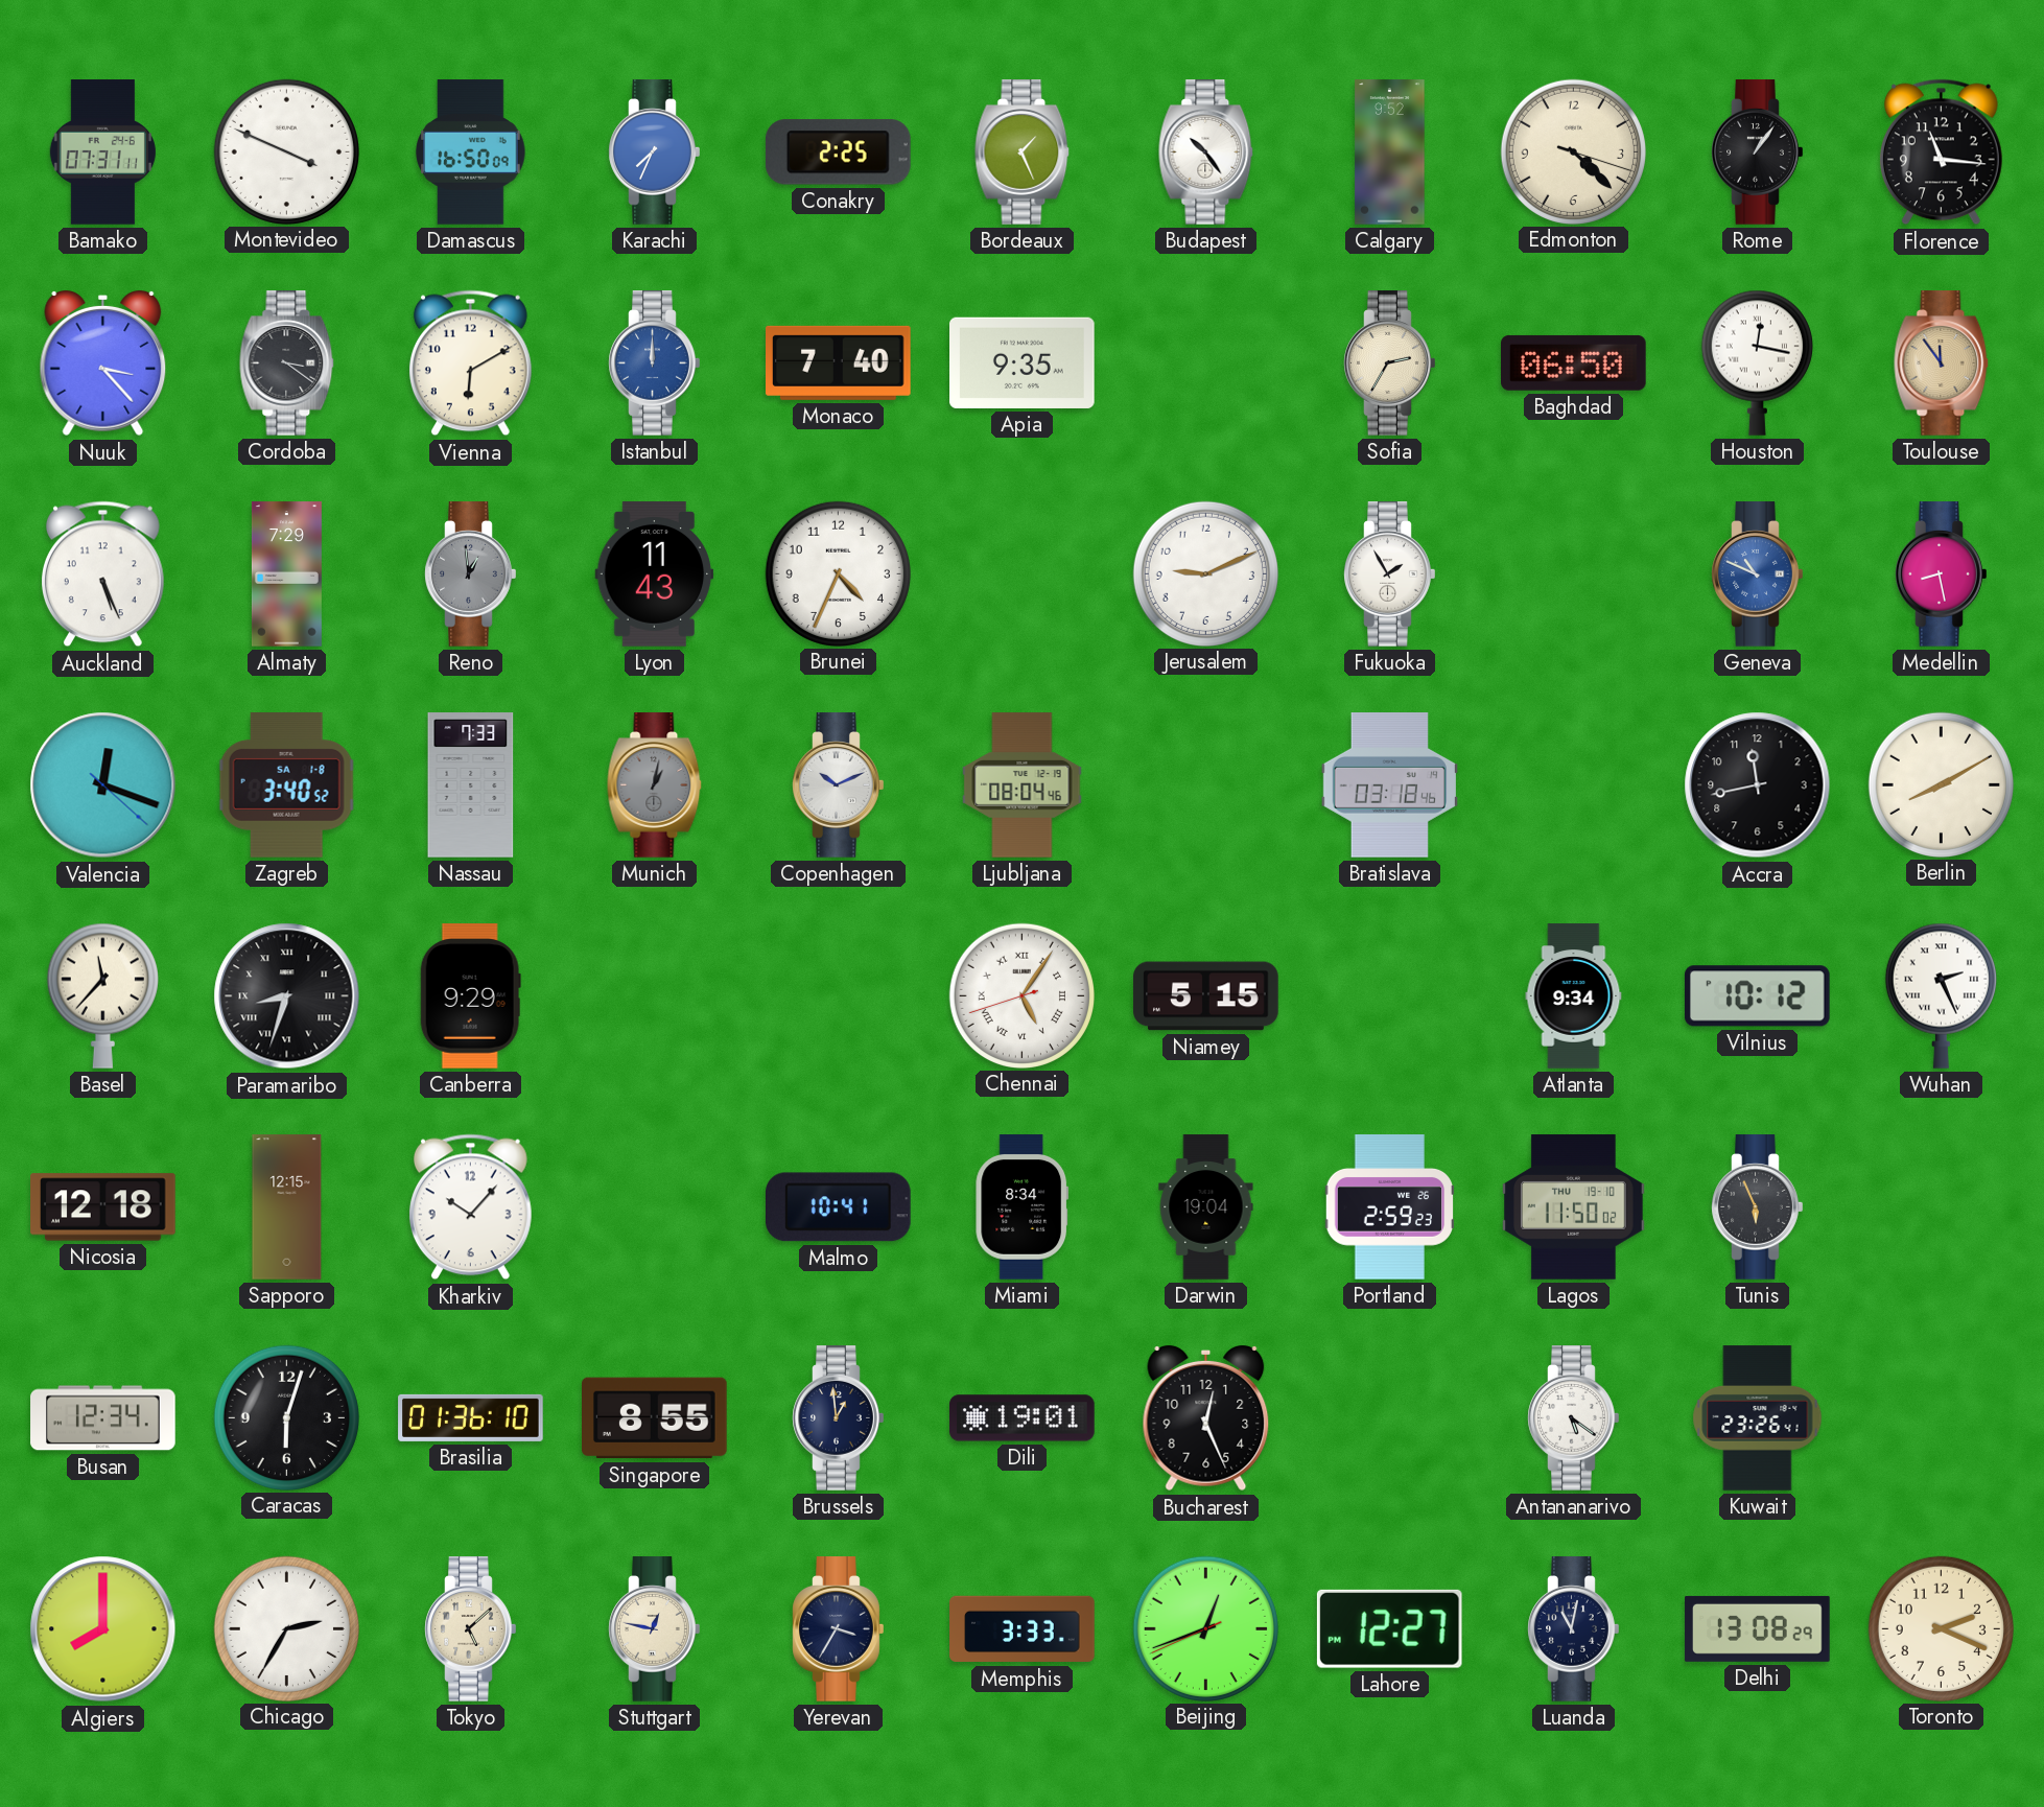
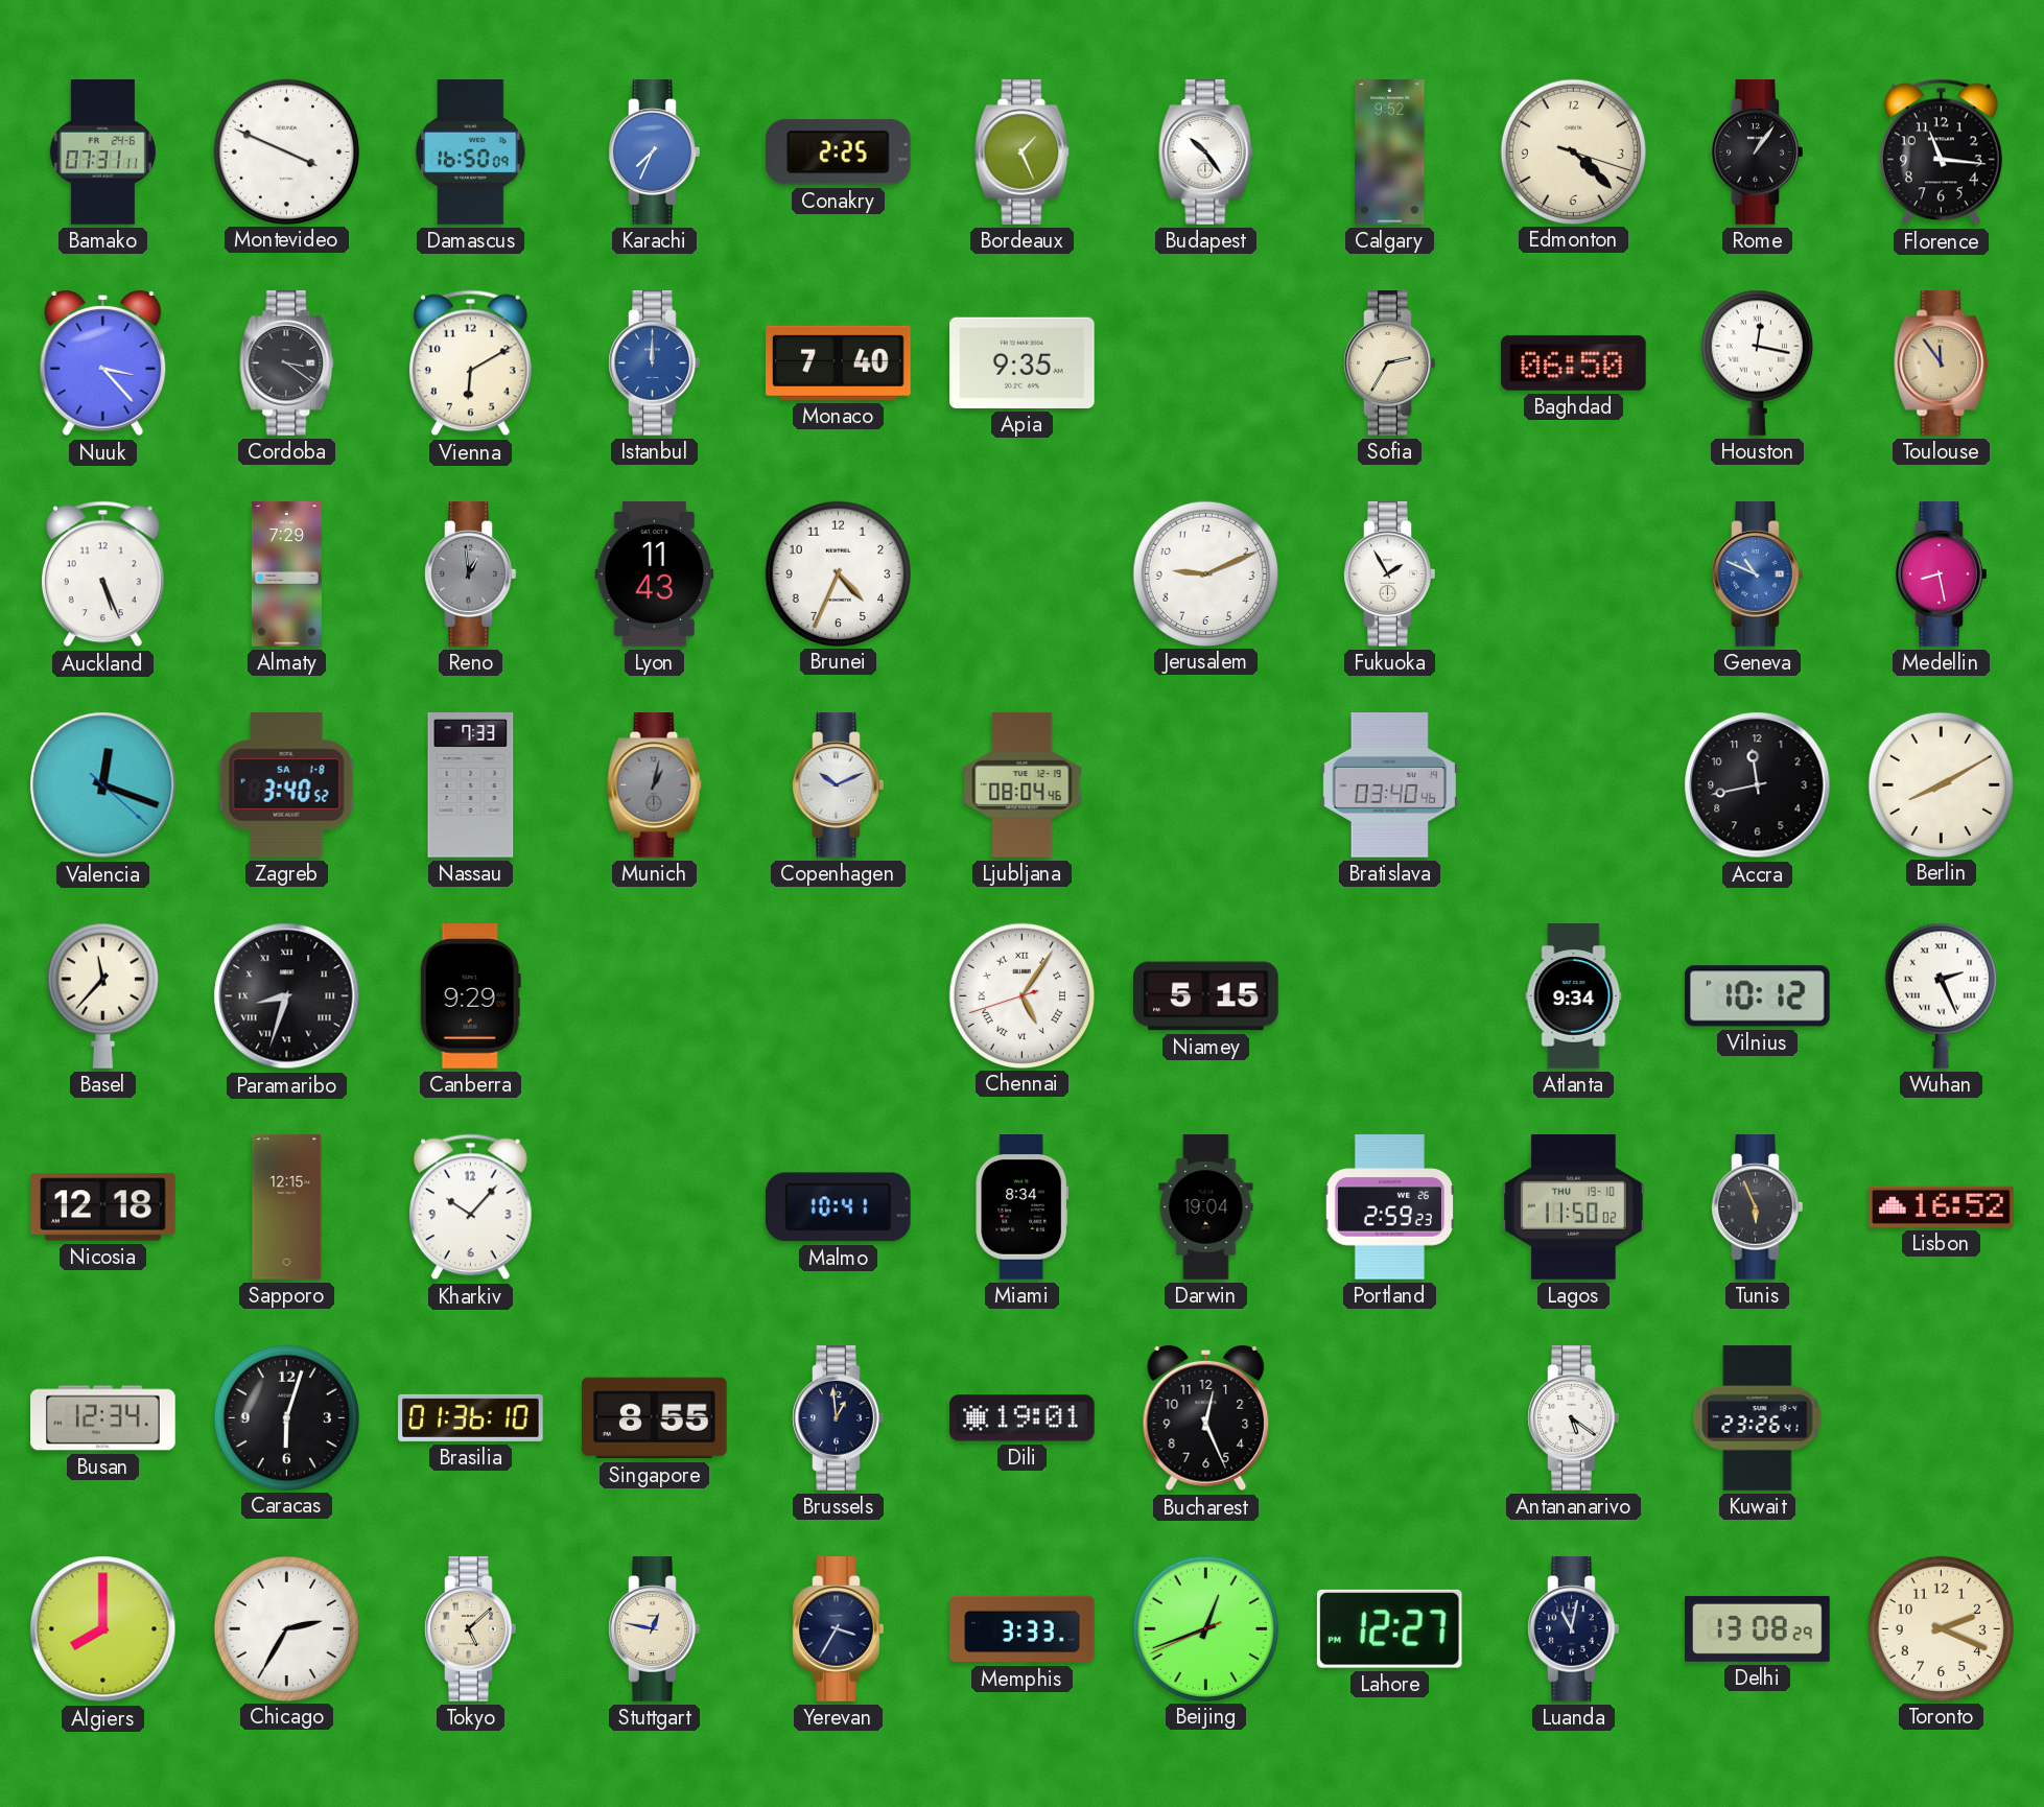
Bratislava: 03:18 -> 03:40 (1389, 785)
Lisbon: none -> 16:52 (1942, 1206)
